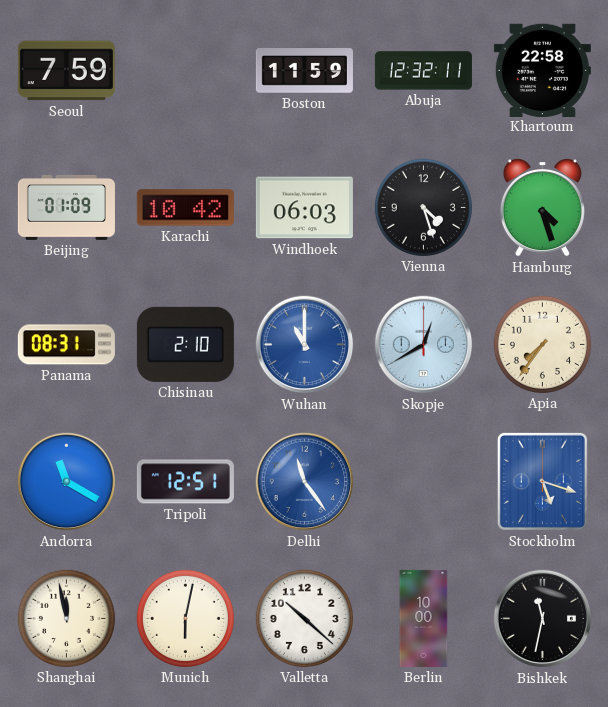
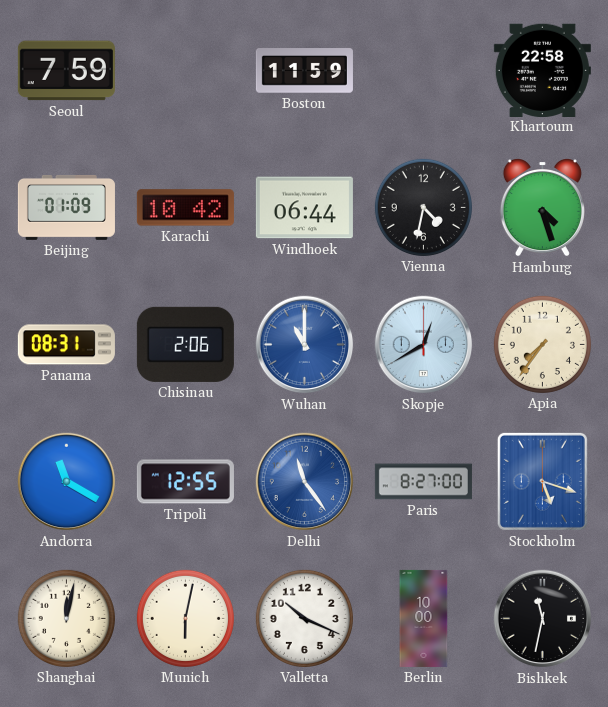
Abuja: 12:32 -> none (423, 71)
Windhoek: 06:03 -> 06:44 (304, 208)
Vienna: 4:27 -> 4:32 (423, 207)
Chisinau: 2:10 -> 2:06 (185, 344)
Tripoli: 12:51 -> 12:55 (185, 482)
Paris: none -> 8:27 (423, 482)
Shanghai: 11:58 -> 12:02 (66, 618)
Valletta: 10:22 -> 10:19 (304, 618)
